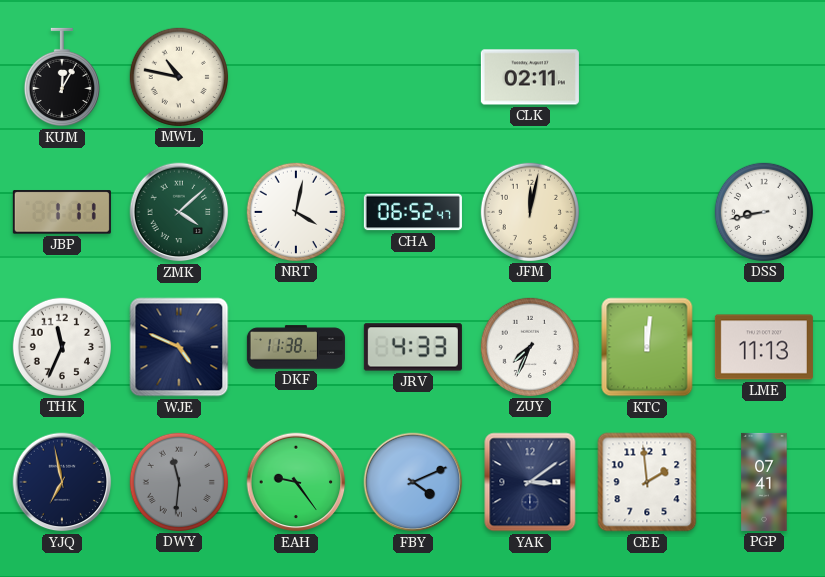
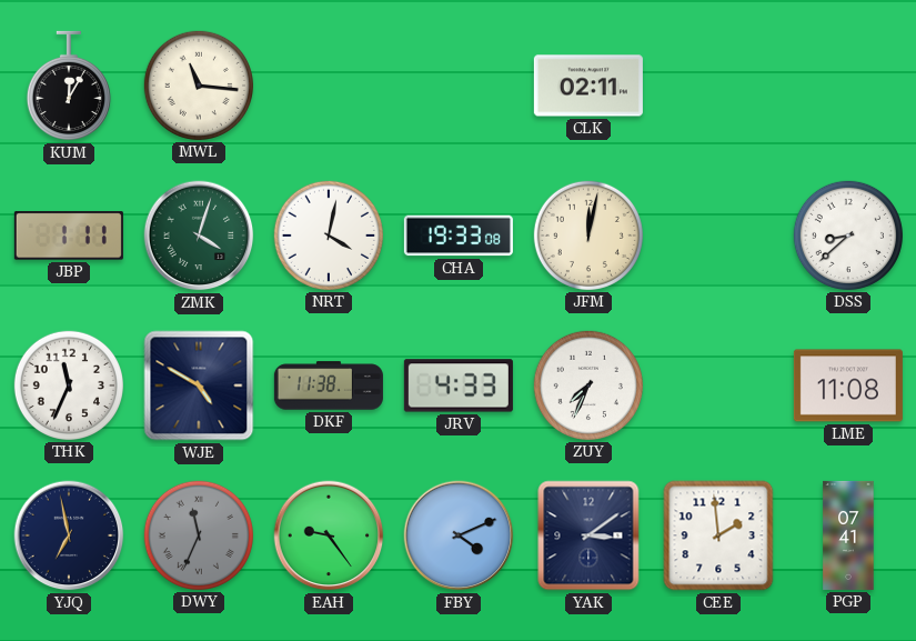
MWL: 10:47 -> 11:16 (199, 86)
ZMK: 4:08 -> 4:03 (199, 236)
CHA: 06:52 -> 19:33 (459, 236)
DSS: 8:43 -> 8:38 (848, 236)
WJE: 4:49 -> 4:50 (199, 385)
KTC: 12:01 -> none (647, 347)
LME: 11:13 -> 11:08 (848, 385)
DWY: 11:31 -> 11:34 (199, 535)
